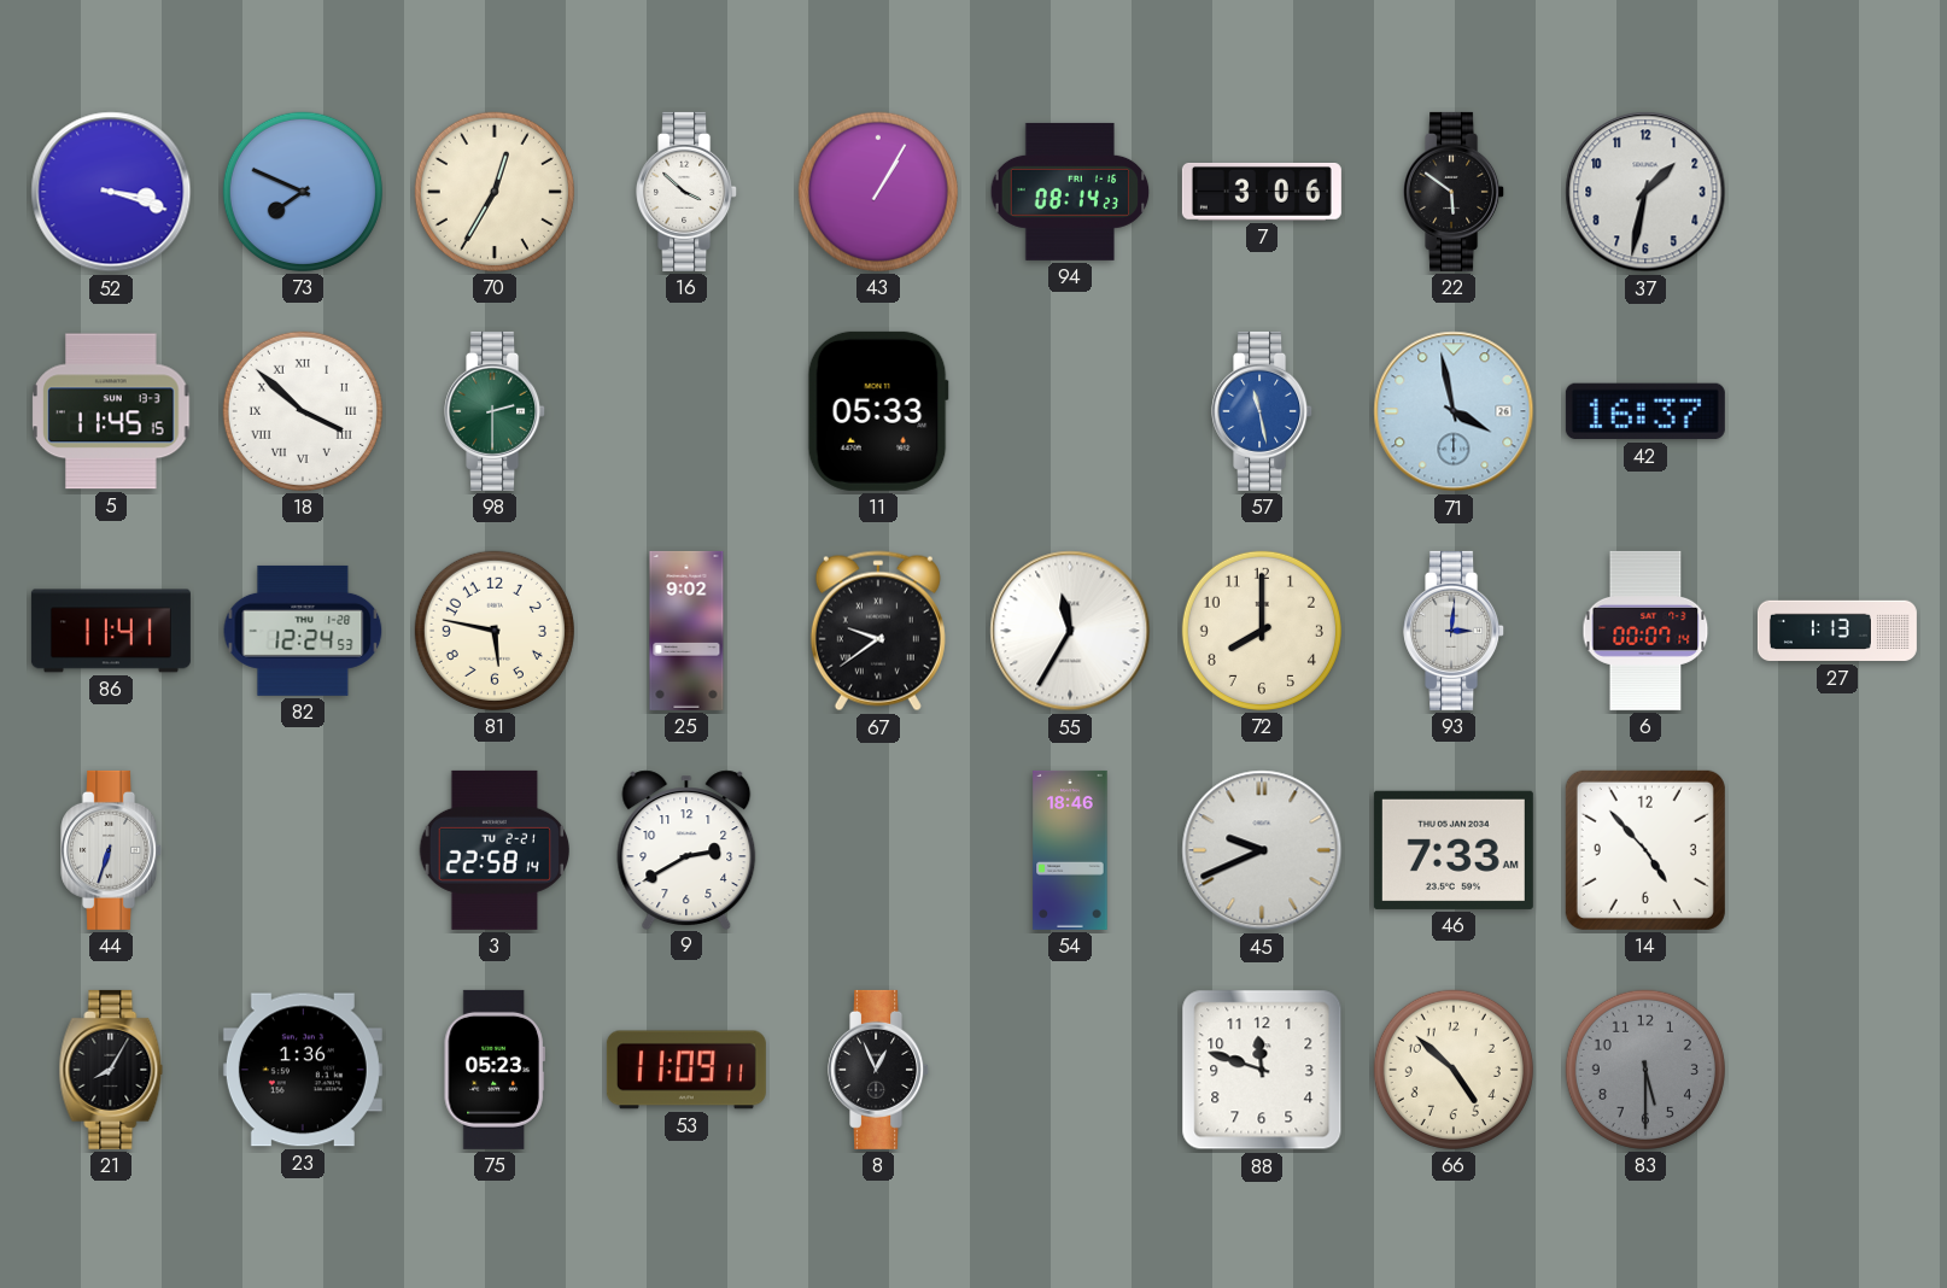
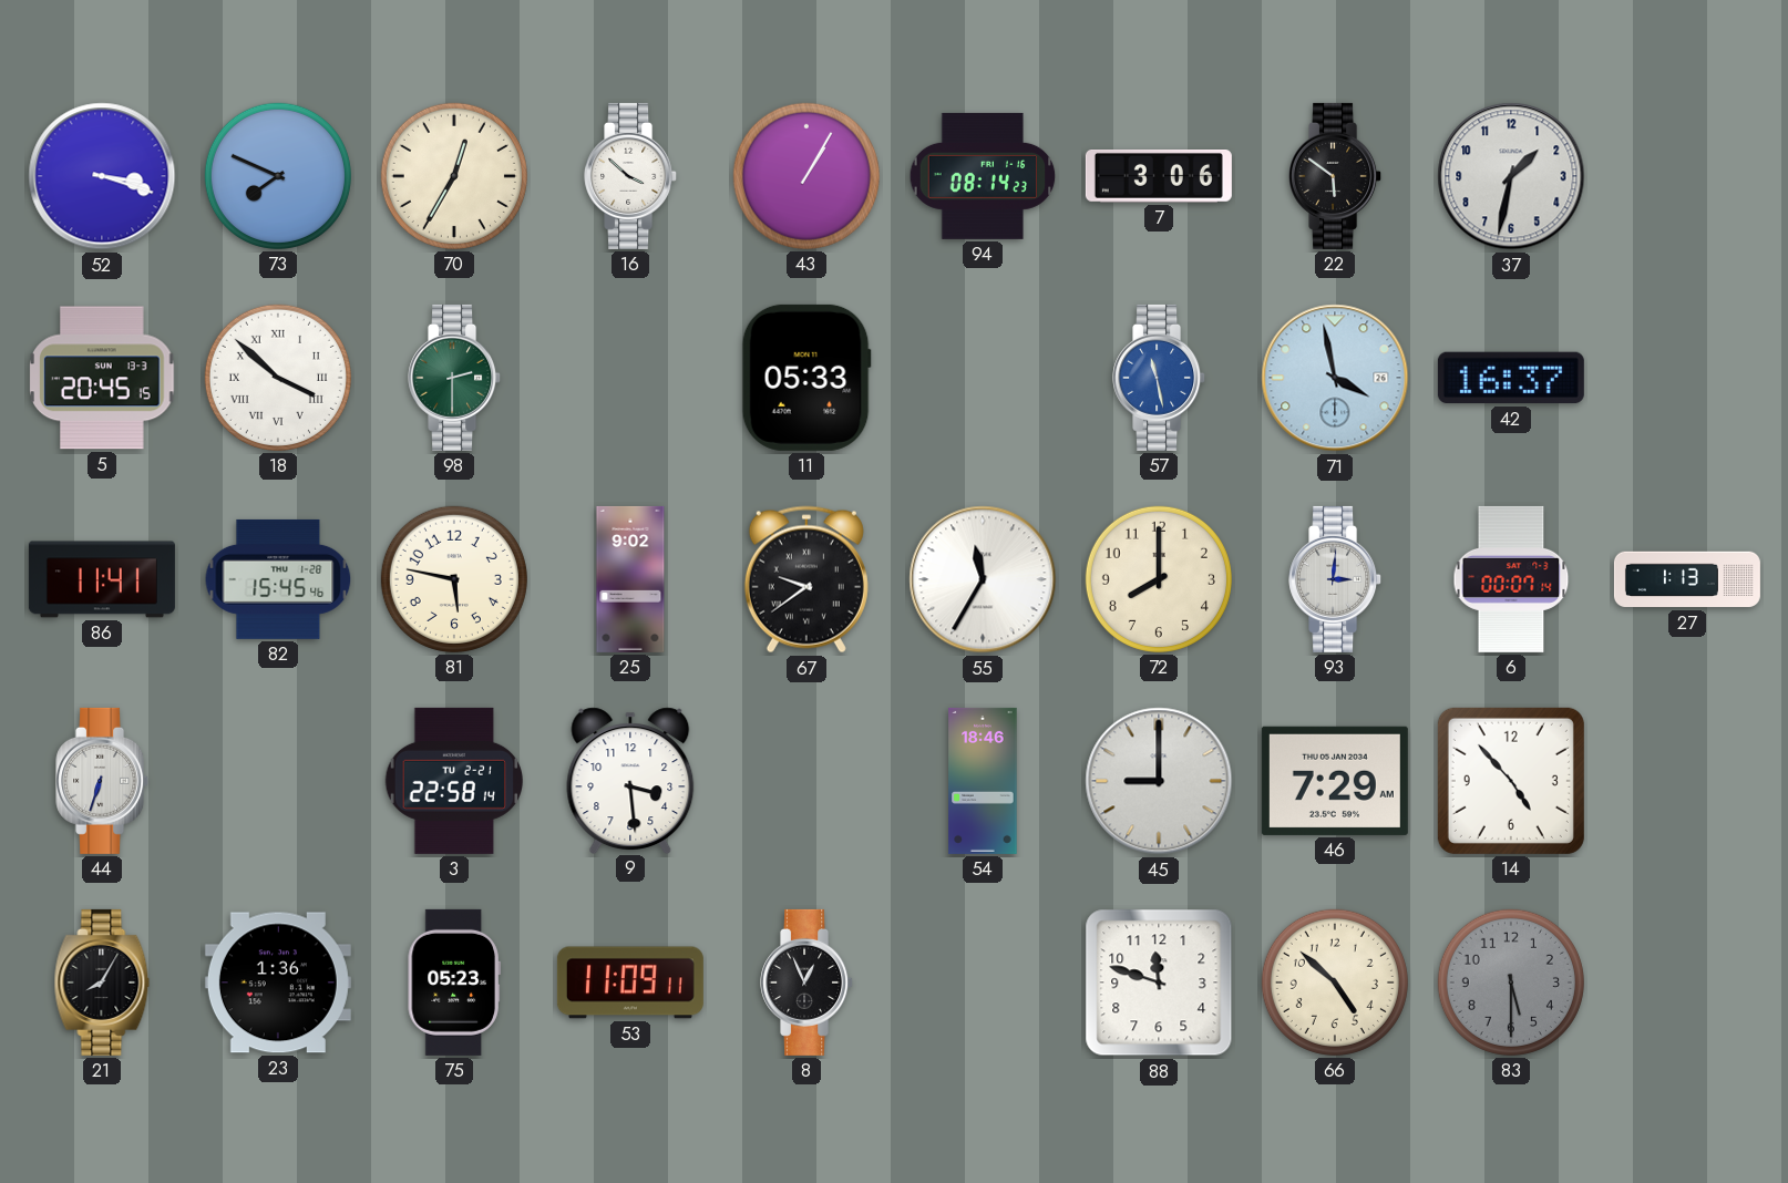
5: 11:45 -> 20:45 (102, 378)
82: 12:24 -> 15:45 (278, 579)
9: 2:40 -> 3:29 (630, 780)
45: 9:41 -> 9:00 (1159, 781)
46: 7:33 -> 7:29 (1335, 781)
